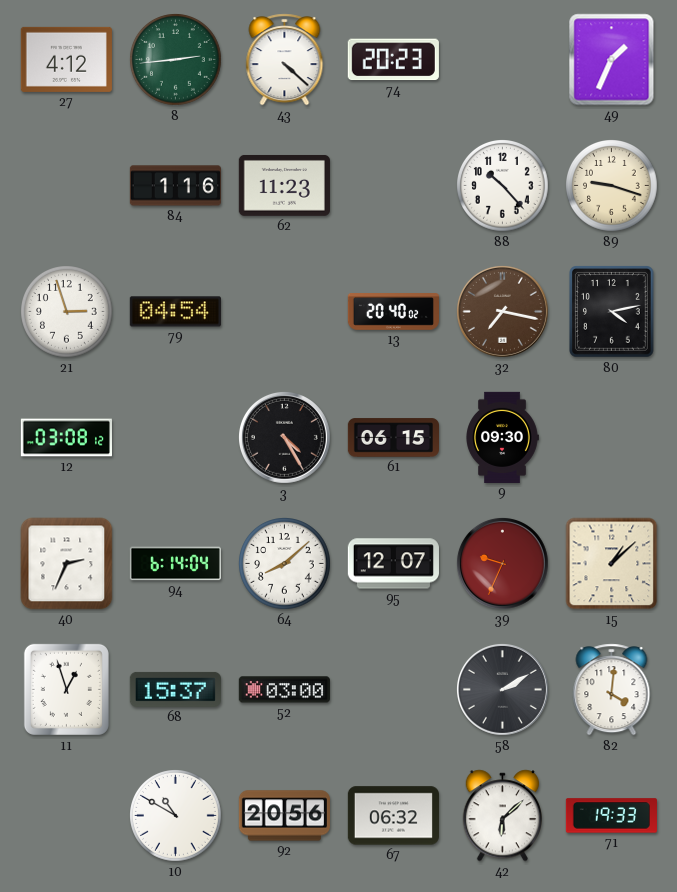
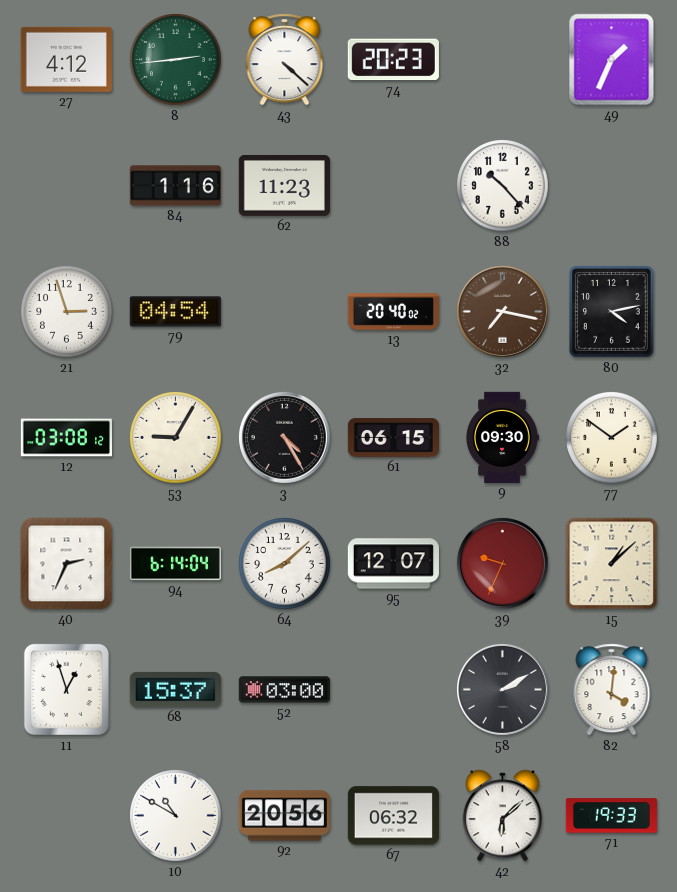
89: 9:18 -> none (612, 186)
53: none -> 9:05 (176, 438)
77: none -> 1:51 (612, 438)
